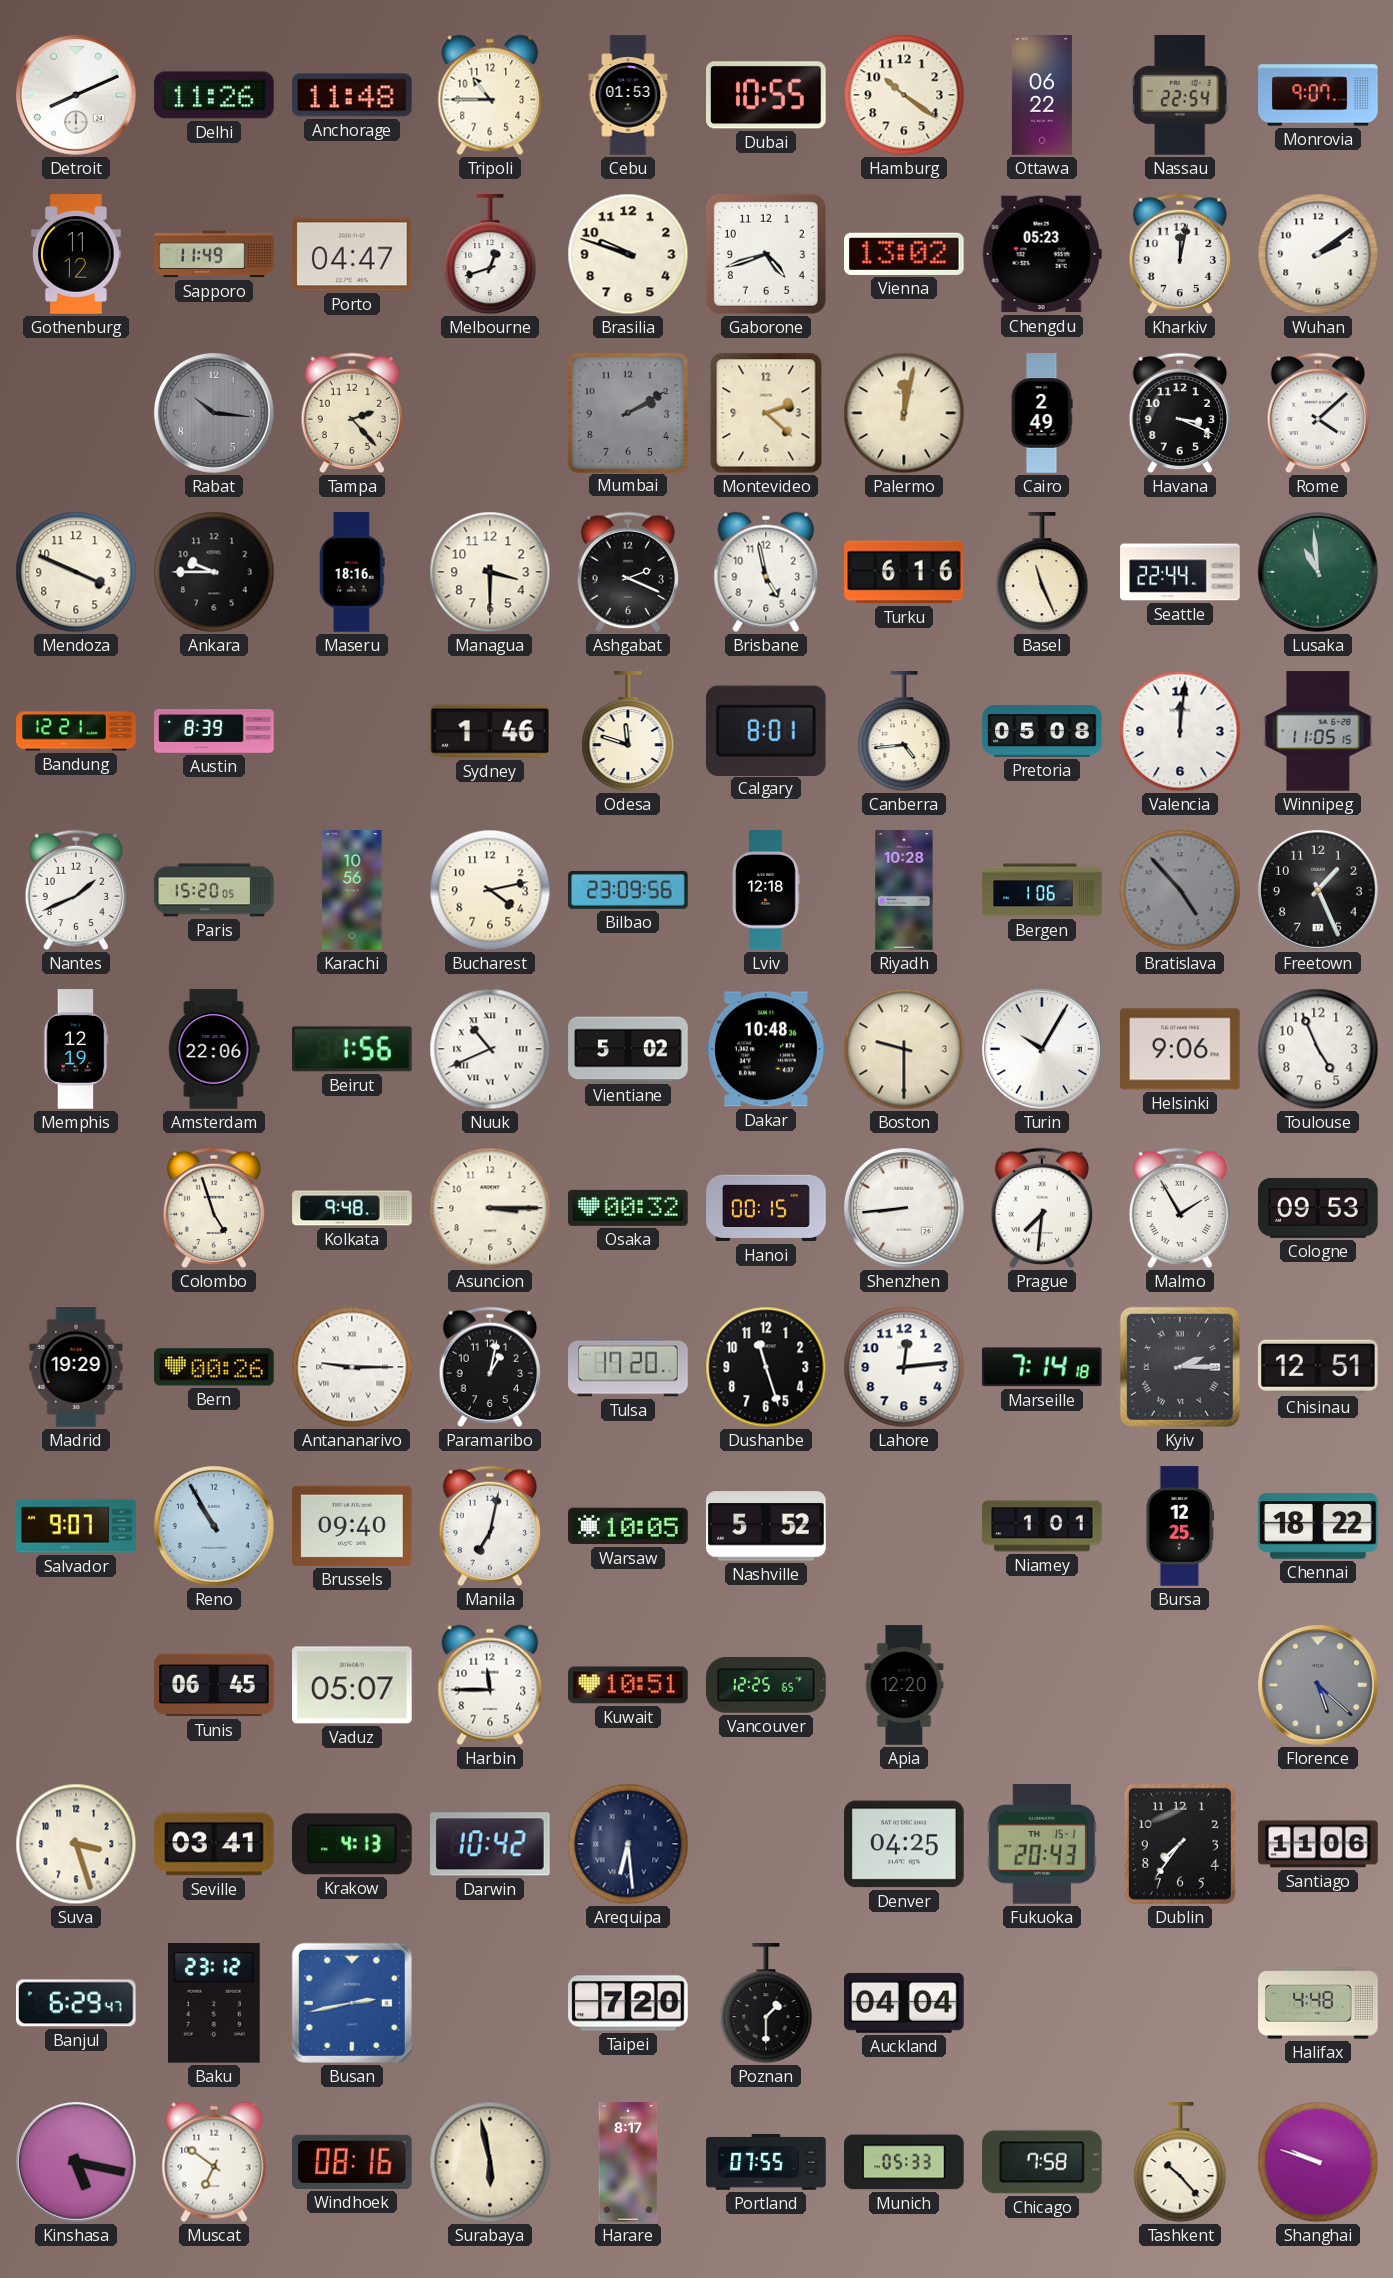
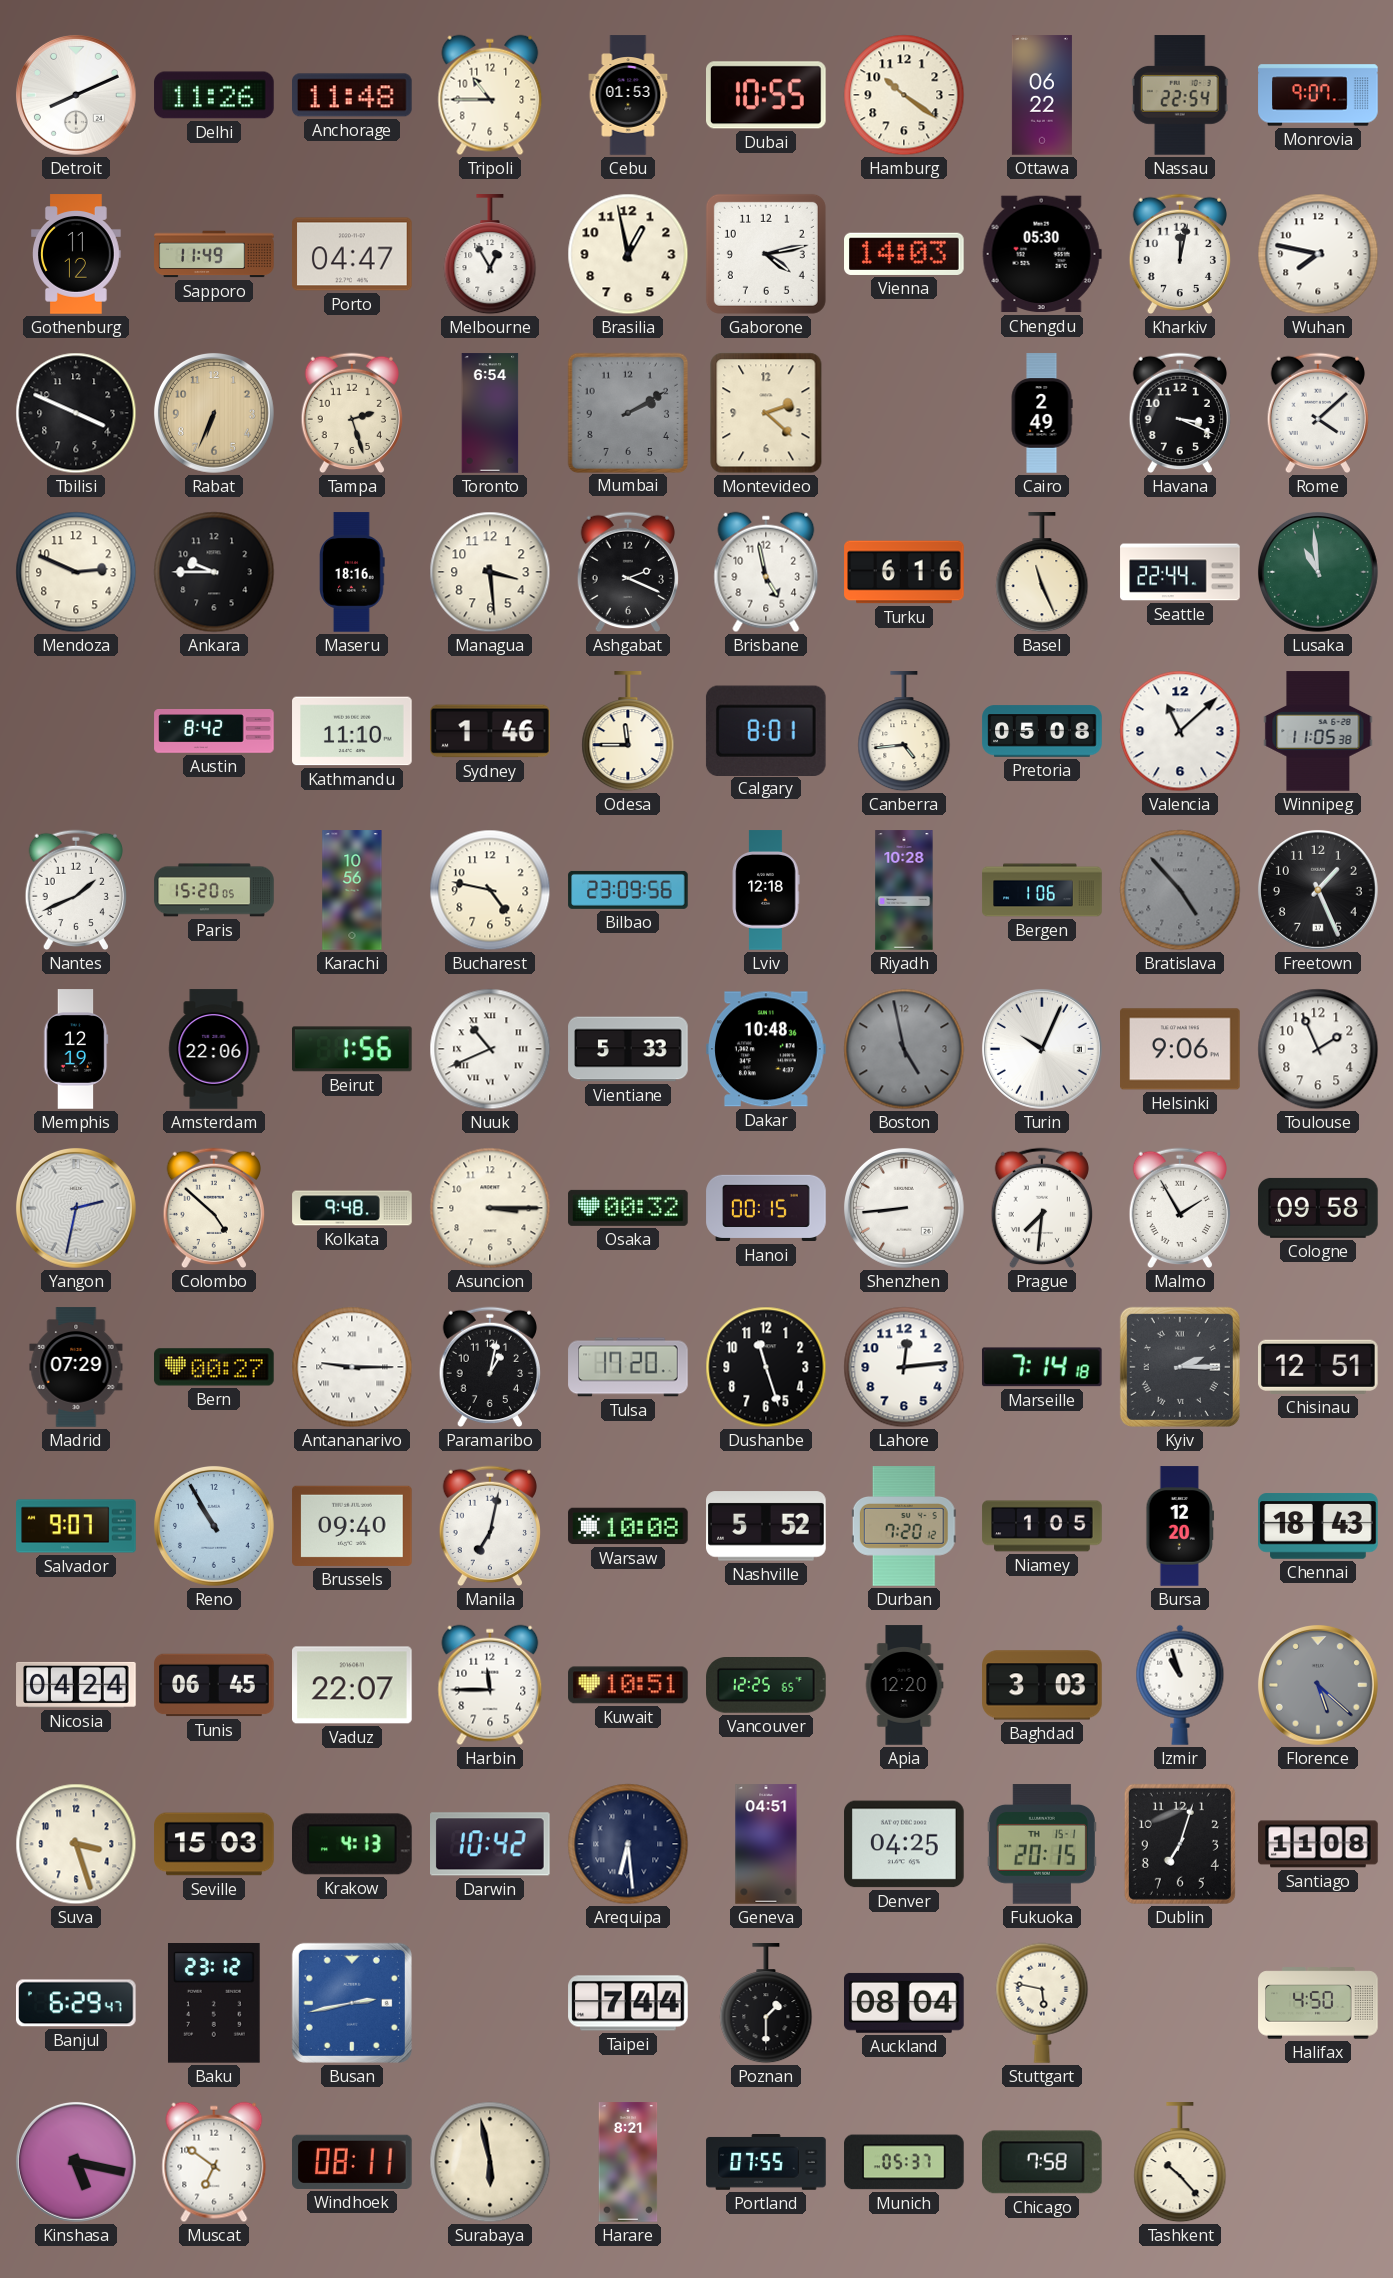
Melbourne: 12:42 -> 12:55 (490, 255)
Brasilia: 9:48 -> 12:58 (628, 254)
Gaborone: 4:42 -> 4:13 (766, 254)
Vienna: 13:02 -> 14:03 (905, 254)
Chengdu: 05:23 -> 05:30 (1042, 254)
Wuhan: 2:09 -> 7:47 (1318, 254)
Tbilisi: none -> 3:49 (76, 413)
Rabat: 10:16 -> 6:34 (214, 413)
Rabat dial: grey -> champagne (214, 413)
Tampa: 2:23 -> 2:27 (351, 413)
Toronto: none -> 6:54 (490, 413)
Palermo: 12:02 -> none (904, 413)
Mendoza: 3:49 -> 2:49 (76, 572)
Managua: 3:30 -> 3:29 (490, 572)
Bandung: 12:21 -> none (76, 731)
Austin: 8:39 -> 8:42 (214, 732)
Kathmandu: none -> 11:10 (352, 731)
Odesa: 11:48 -> 11:45 (628, 732)
Valencia: 12:01 -> 11:08 (1180, 731)
Winnipeg: 11:05:15 -> 11:05:38 (1318, 731)
Bucharest: 4:13 -> 4:47 (490, 890)
Vientiane: 5:02 -> 5:33 (628, 1049)
Boston: 9:30 -> 4:58 (904, 1049)
Boston dial: cream -> grey (904, 1049)
Turin: 10:05 -> 10:04 (1042, 1049)
Toulouse: 4:56 -> 1:56 (1318, 1049)
Yangon: none -> 2:32 (76, 1208)
Colombo: 4:57 -> 4:52 (213, 1208)
Cologne: 09:53 -> 09:58 (1318, 1208)
Madrid: 19:29 -> 07:29 (76, 1367)
Bern: 00:26 -> 00:27 (214, 1367)
Warsaw: 10:05 -> 10:08 (628, 1526)
Durban: none -> 7:20 (904, 1526)
Niamey: 1:01 -> 1:05 (1042, 1526)
Bursa: 12:25 -> 12:20 (1180, 1526)
Chennai: 18:22 -> 18:43 (1318, 1526)
Nicosia: none -> 04:24 (76, 1685)
Vaduz: 05:07 -> 22:07 (353, 1685)
Baghdad: none -> 3:03 (1042, 1685)
Izmir: none -> 10:57 (1180, 1685)
Seville: 03:41 -> 15:03 (214, 1844)
Geneva: none -> 04:51 (766, 1844)
Fukuoka: 20:43 -> 20:15 (1042, 1844)
Dublin: 7:36 -> 7:03 (1180, 1844)
Santiago: 11:06 -> 11:08 (1318, 1844)
Taipei: 7:20 -> 7:44 (628, 2003)
Auckland: 04:04 -> 08:04 (905, 2003)
Stuttgart: none -> 5:47 (1042, 2003)
Halifax: 4:48 -> 4:50 (1318, 2003)
Windhoek: 08:16 -> 08:11 (353, 2162)
Harare: 8:17 -> 8:21 (628, 2162)
Munich: 05:33 -> 05:37 (904, 2162)
Shanghai: 9:48 -> none (1318, 2162)
